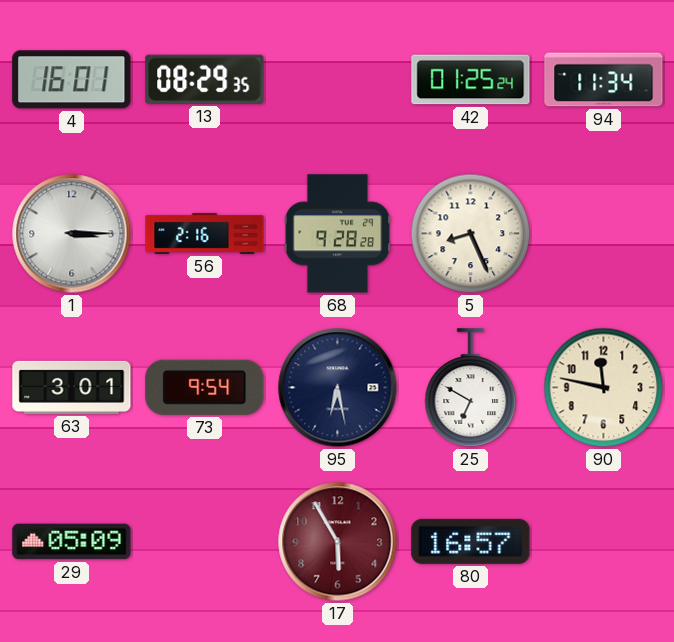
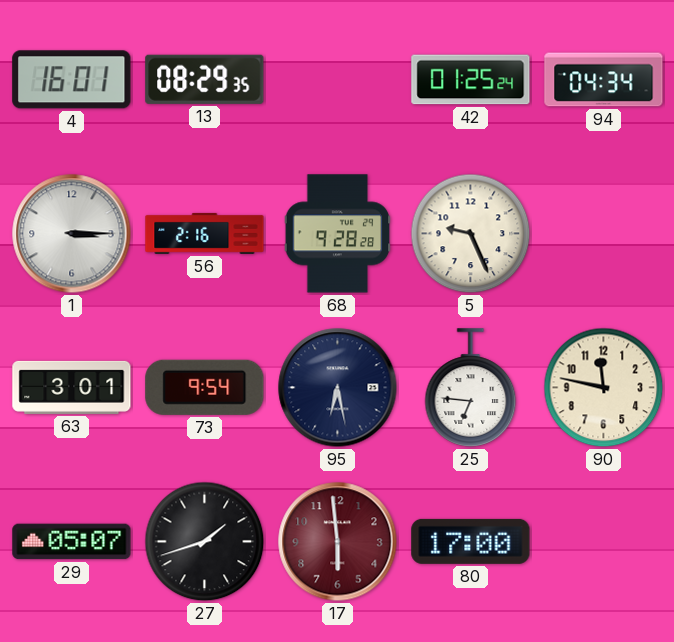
94: 11:34 -> 04:34 (604, 80)
5: 8:26 -> 9:26 (471, 234)
25: 6:50 -> 6:46 (471, 388)
29: 05:09 -> 05:07 (72, 542)
27: none -> 1:42 (205, 542)
17: 5:55 -> 5:59 (338, 542)
80: 16:57 -> 17:00 (471, 541)
